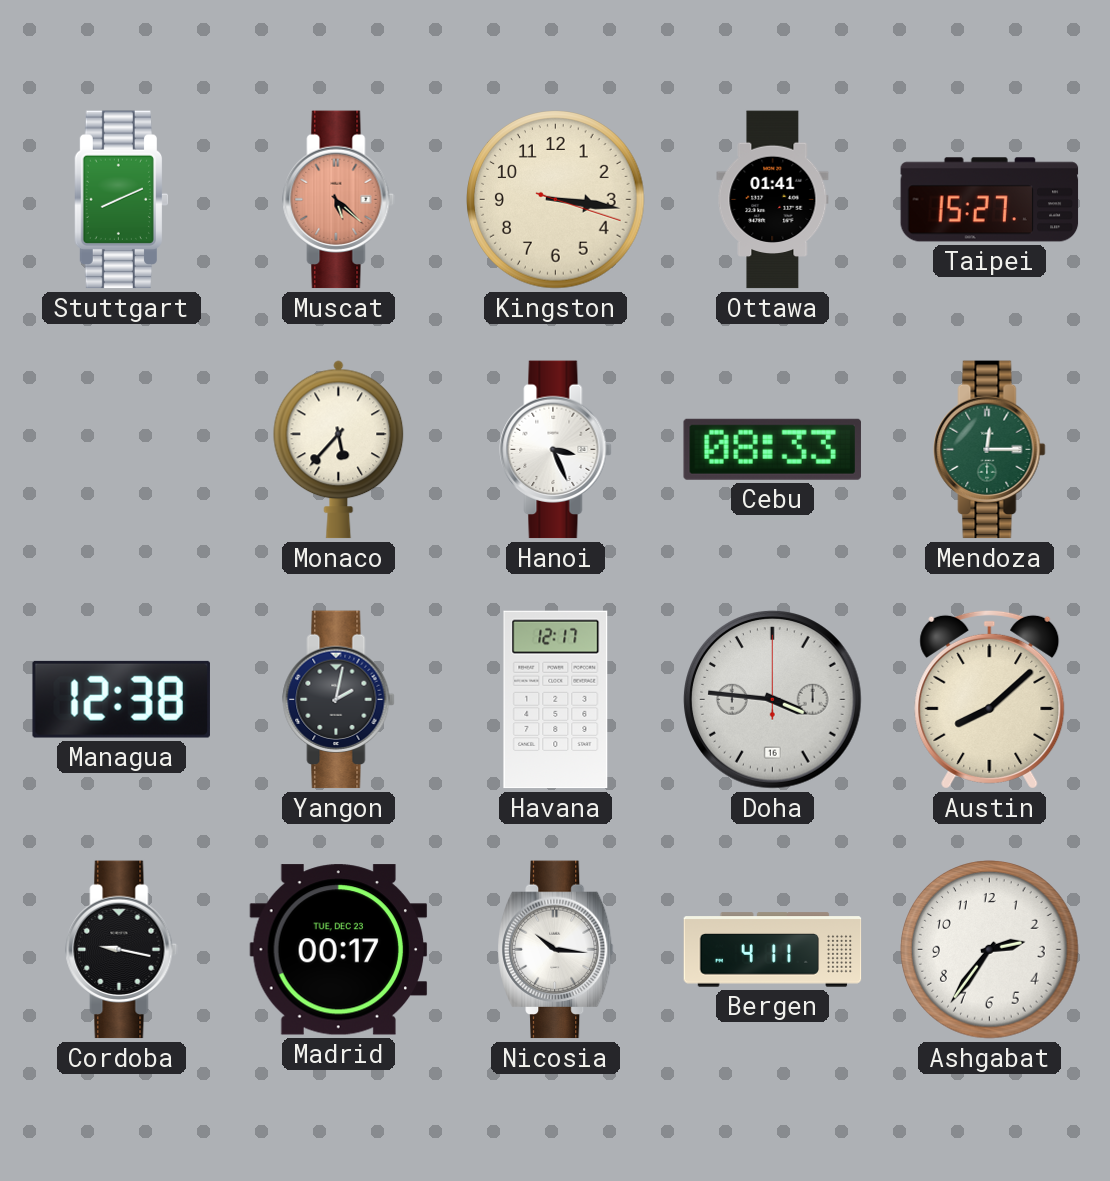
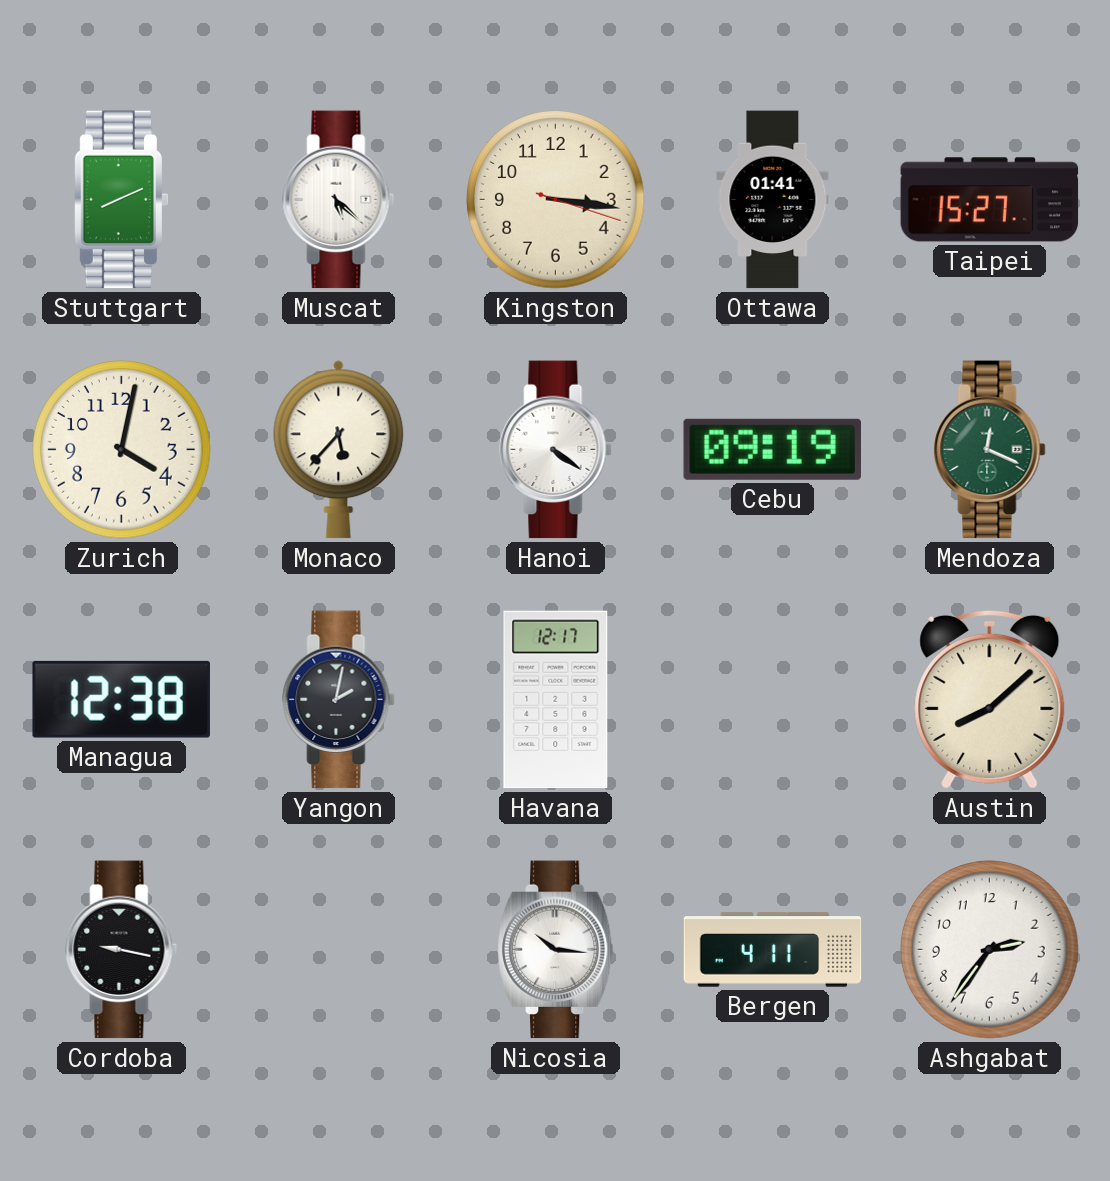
Muscat dial: salmon -> white (339, 200)
Zurich: none -> 4:02 (122, 450)
Hanoi: 3:26 -> 4:21 (556, 450)
Cebu: 08:33 -> 09:19 (772, 449)
Mendoza: 12:15 -> 12:19 (990, 450)
Doha: 3:46 -> none (773, 700)
Madrid: 00:17 -> none (339, 950)
